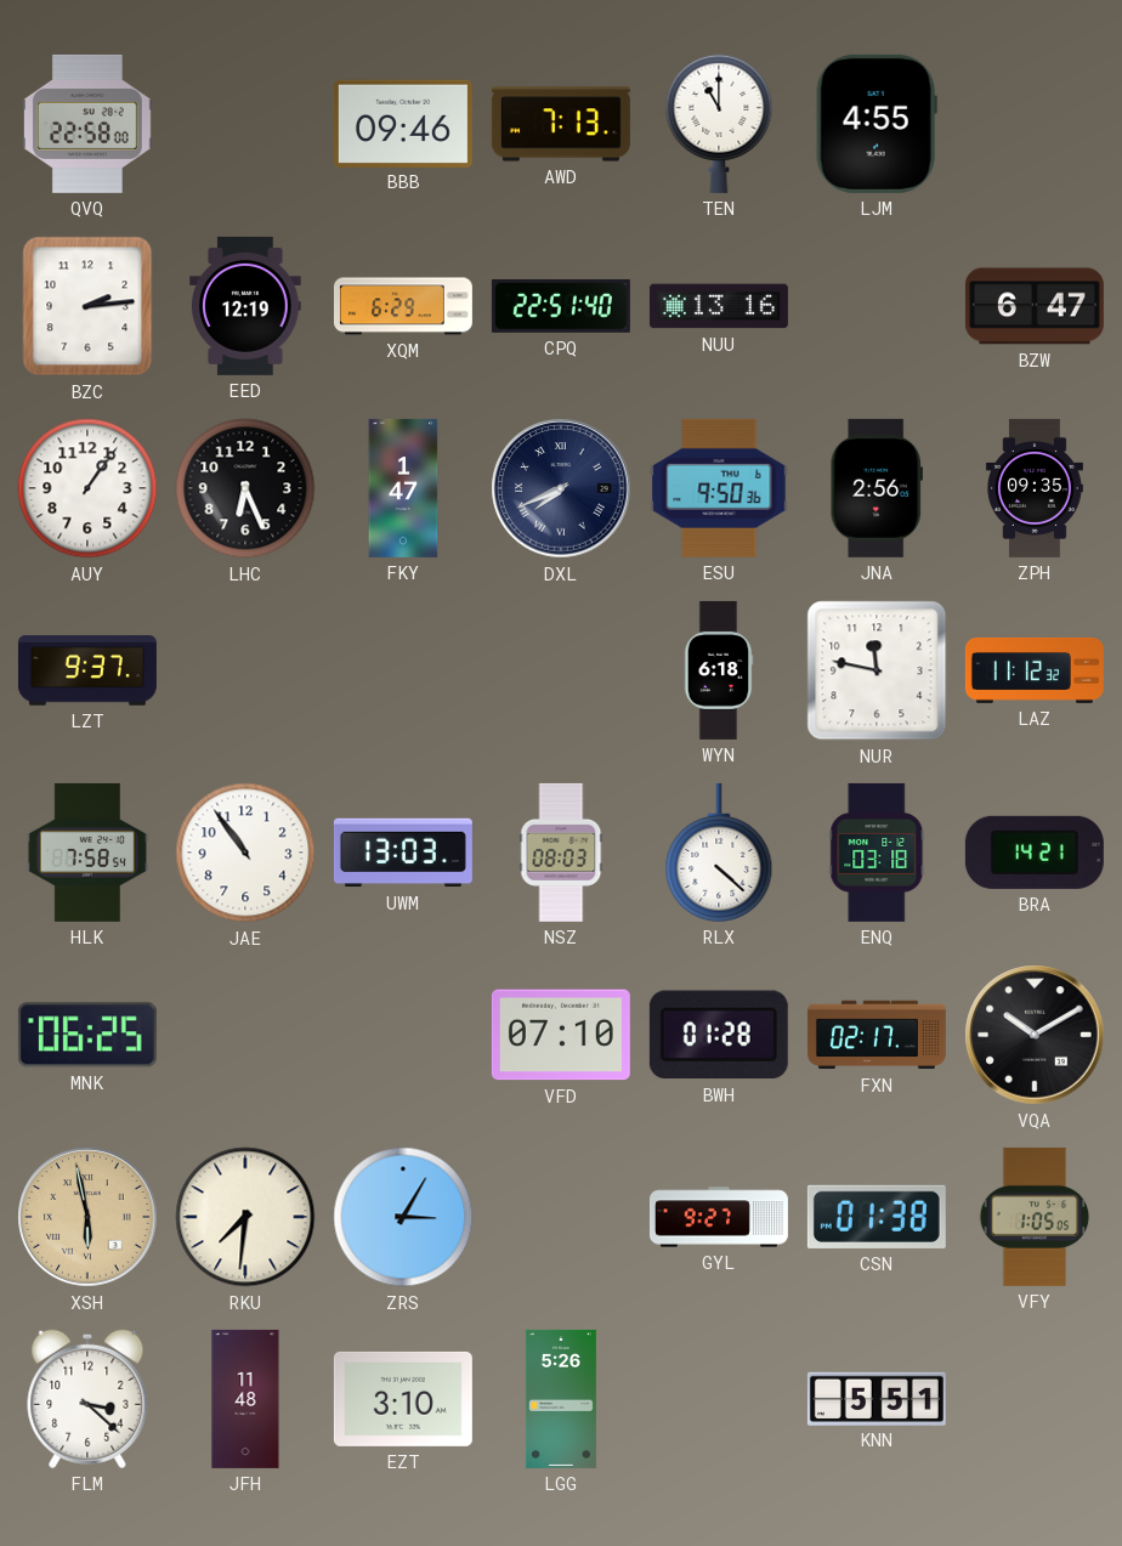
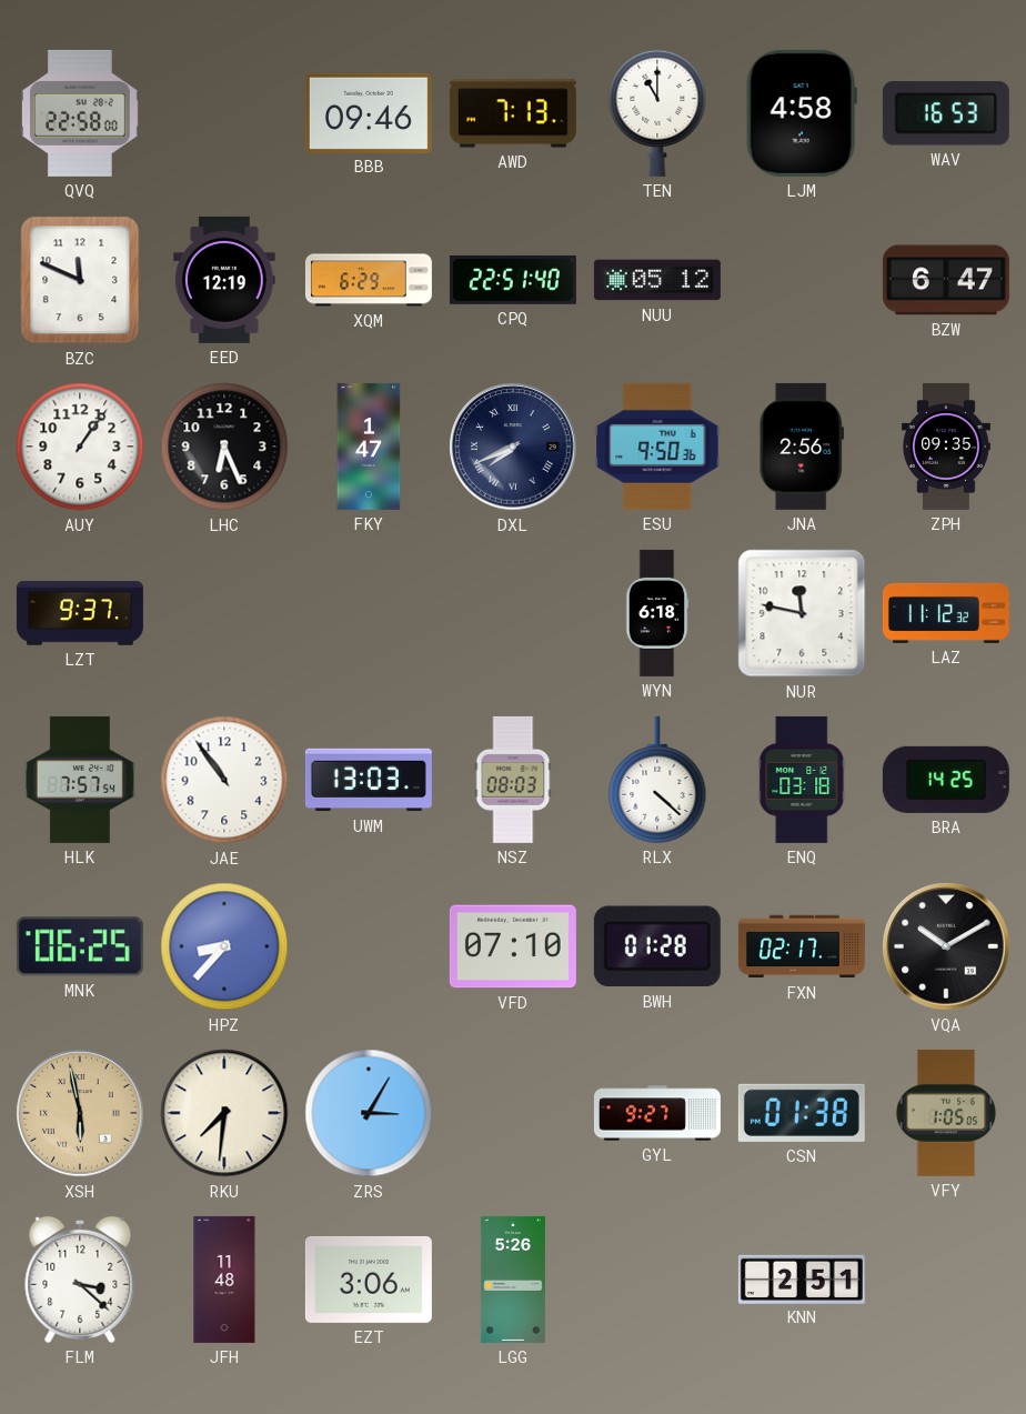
LJM: 4:55 -> 4:58 (802, 113)
WAV: none -> 16:53 (946, 113)
BZC: 2:14 -> 11:49 (80, 280)
NUU: 13:16 -> 05:12 (657, 280)
HLK: 7:58 -> 7:57 (80, 780)
BRA: 14:21 -> 14:25 (946, 780)
HPZ: none -> 8:37 (224, 946)
EZT: 3:10 -> 3:06 (369, 1280)
KNN: 5:51 -> 2:51 (802, 1278)
